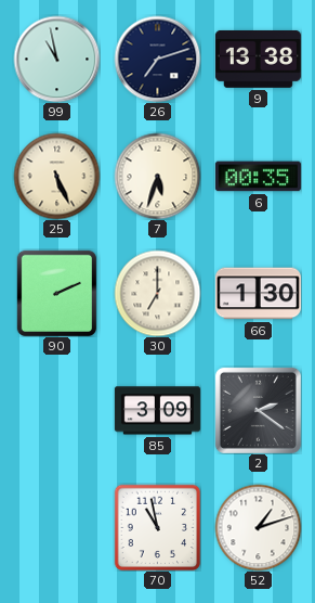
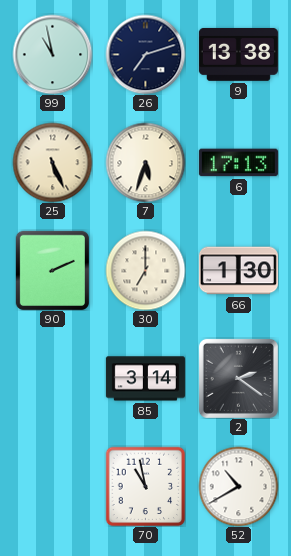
6: 00:35 -> 17:13 (238, 163)
85: 3:09 -> 3:14 (145, 379)
52: 1:12 -> 10:40 (238, 486)
